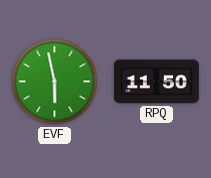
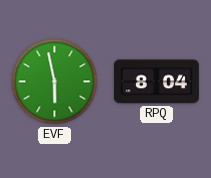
RPQ: 11:50 -> 8:04 (156, 82)
